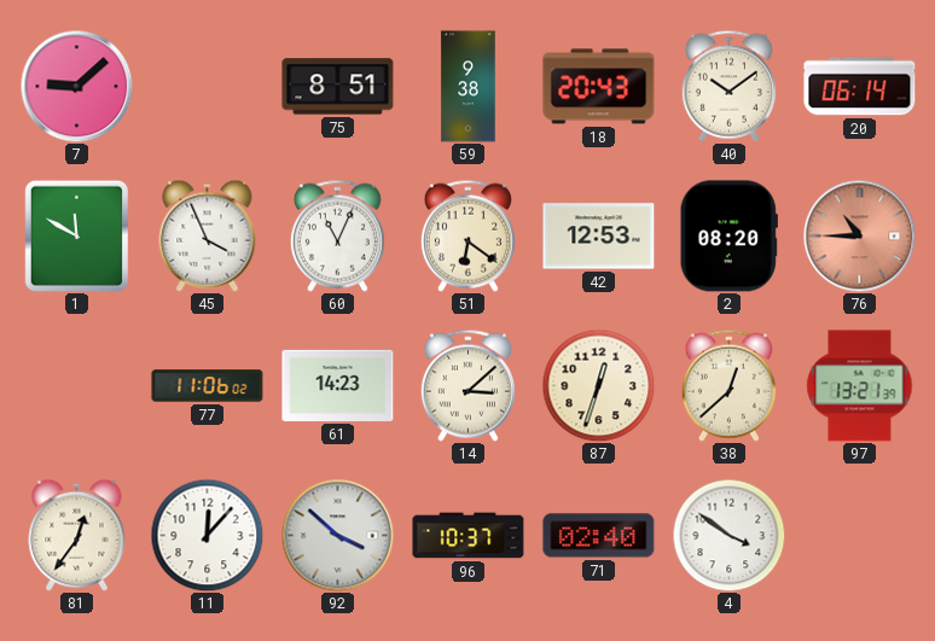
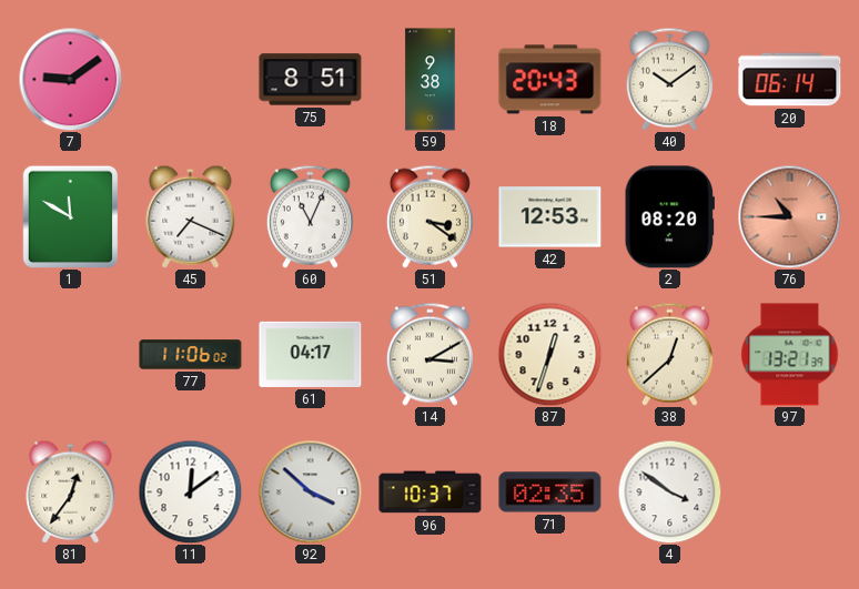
7: 9:08 -> 9:09 (70, 79)
45: 3:56 -> 7:19 (191, 216)
51: 6:21 -> 3:21 (429, 216)
61: 14:23 -> 04:17 (311, 354)
14: 3:08 -> 3:10 (429, 354)
11: 12:07 -> 12:09 (190, 491)
71: 02:40 -> 02:35 (550, 492)
